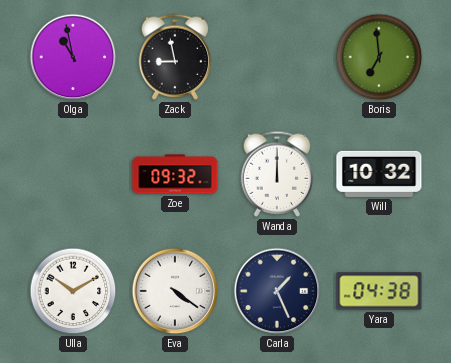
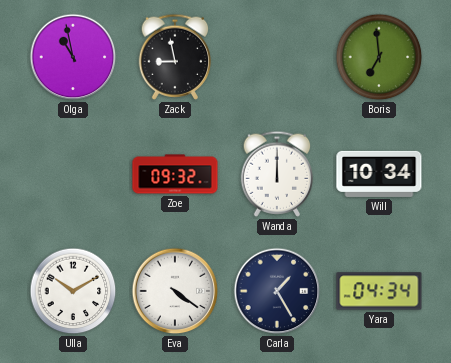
Will: 10:32 -> 10:34 (379, 174)
Carla: 1:26 -> 1:25 (277, 291)
Yara: 04:38 -> 04:34 (379, 291)
